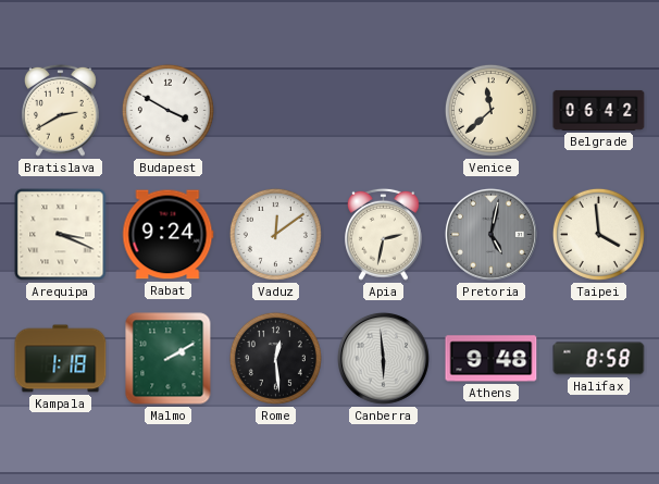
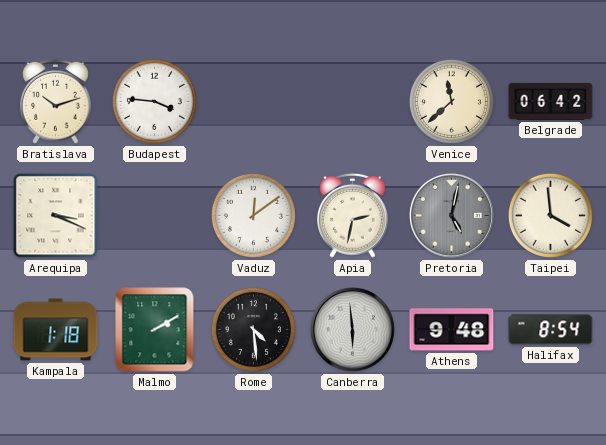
Bratislava: 2:40 -> 10:12 (56, 101)
Budapest: 3:50 -> 3:46 (154, 101)
Rabat: 9:24 -> none (167, 235)
Rome: 12:29 -> 4:29 (253, 329)
Halifax: 8:58 -> 8:54 (551, 330)
